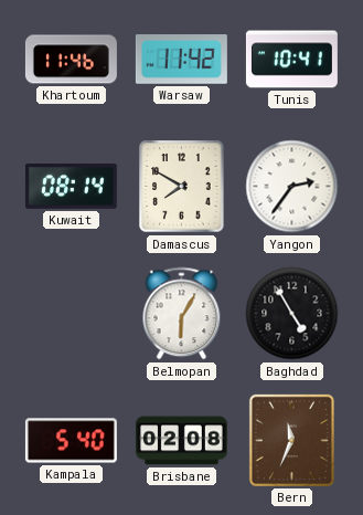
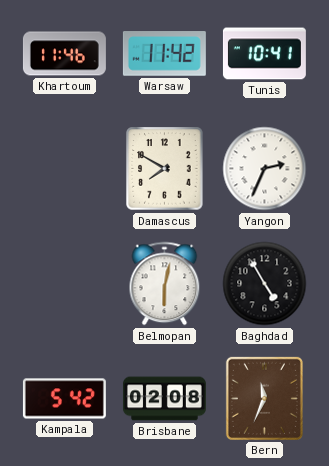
Kuwait: 08:14 -> none (71, 187)
Yangon: 2:36 -> 2:34 (265, 169)
Belmopan: 6:05 -> 6:02 (165, 284)
Kampala: 5:40 -> 5:42 (64, 399)
